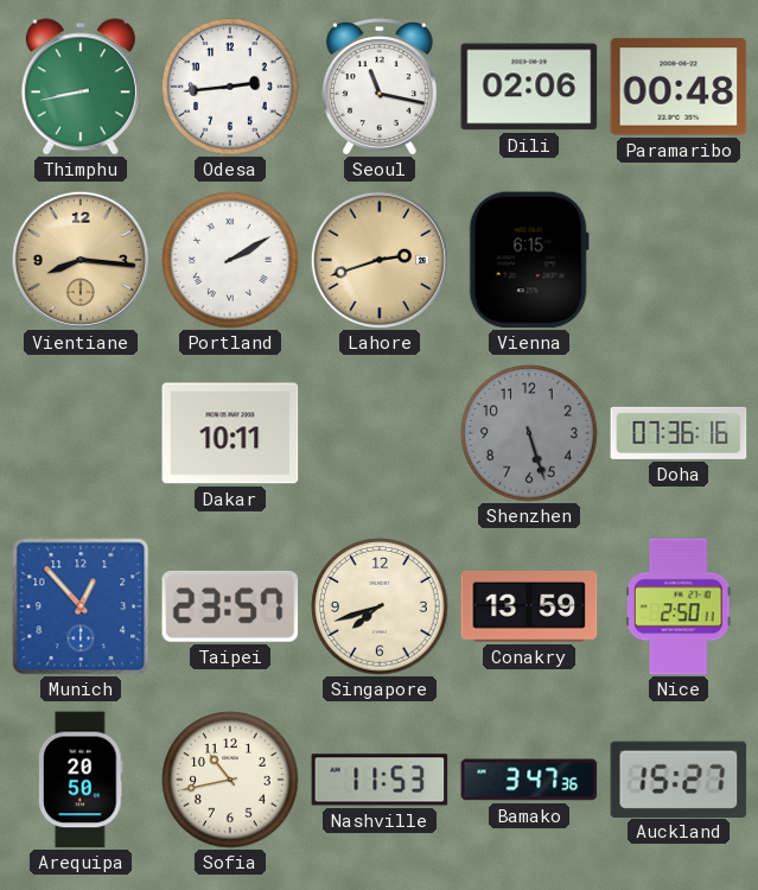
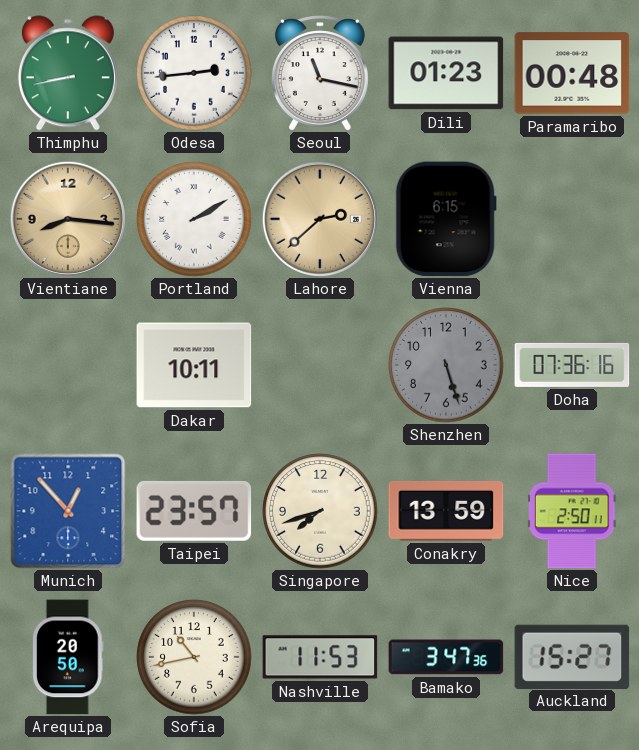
Dili: 02:06 -> 01:23 (446, 73)
Lahore: 2:42 -> 2:38 (320, 219)
